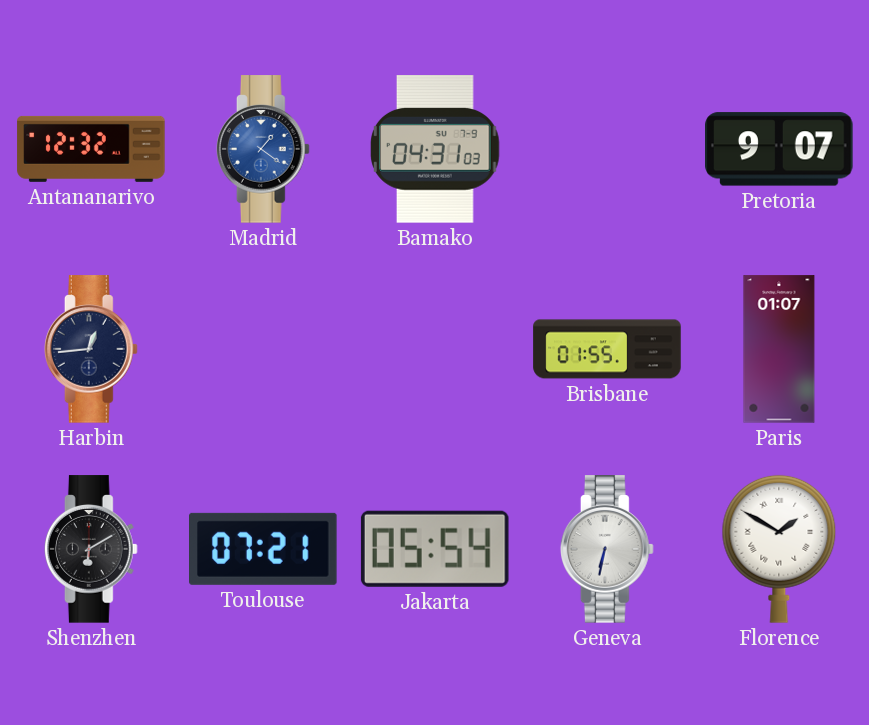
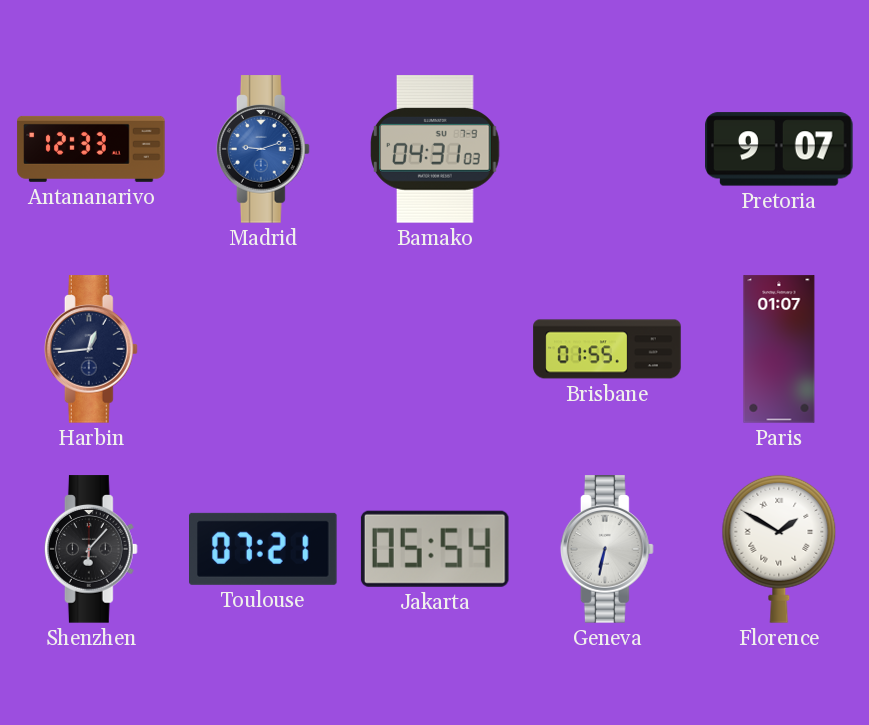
Antananarivo: 12:32 -> 12:33 (91, 149)
Madrid: 1:21 -> 9:12 (263, 149)
Shenzhen: 6:10 -> 6:07 (91, 549)
